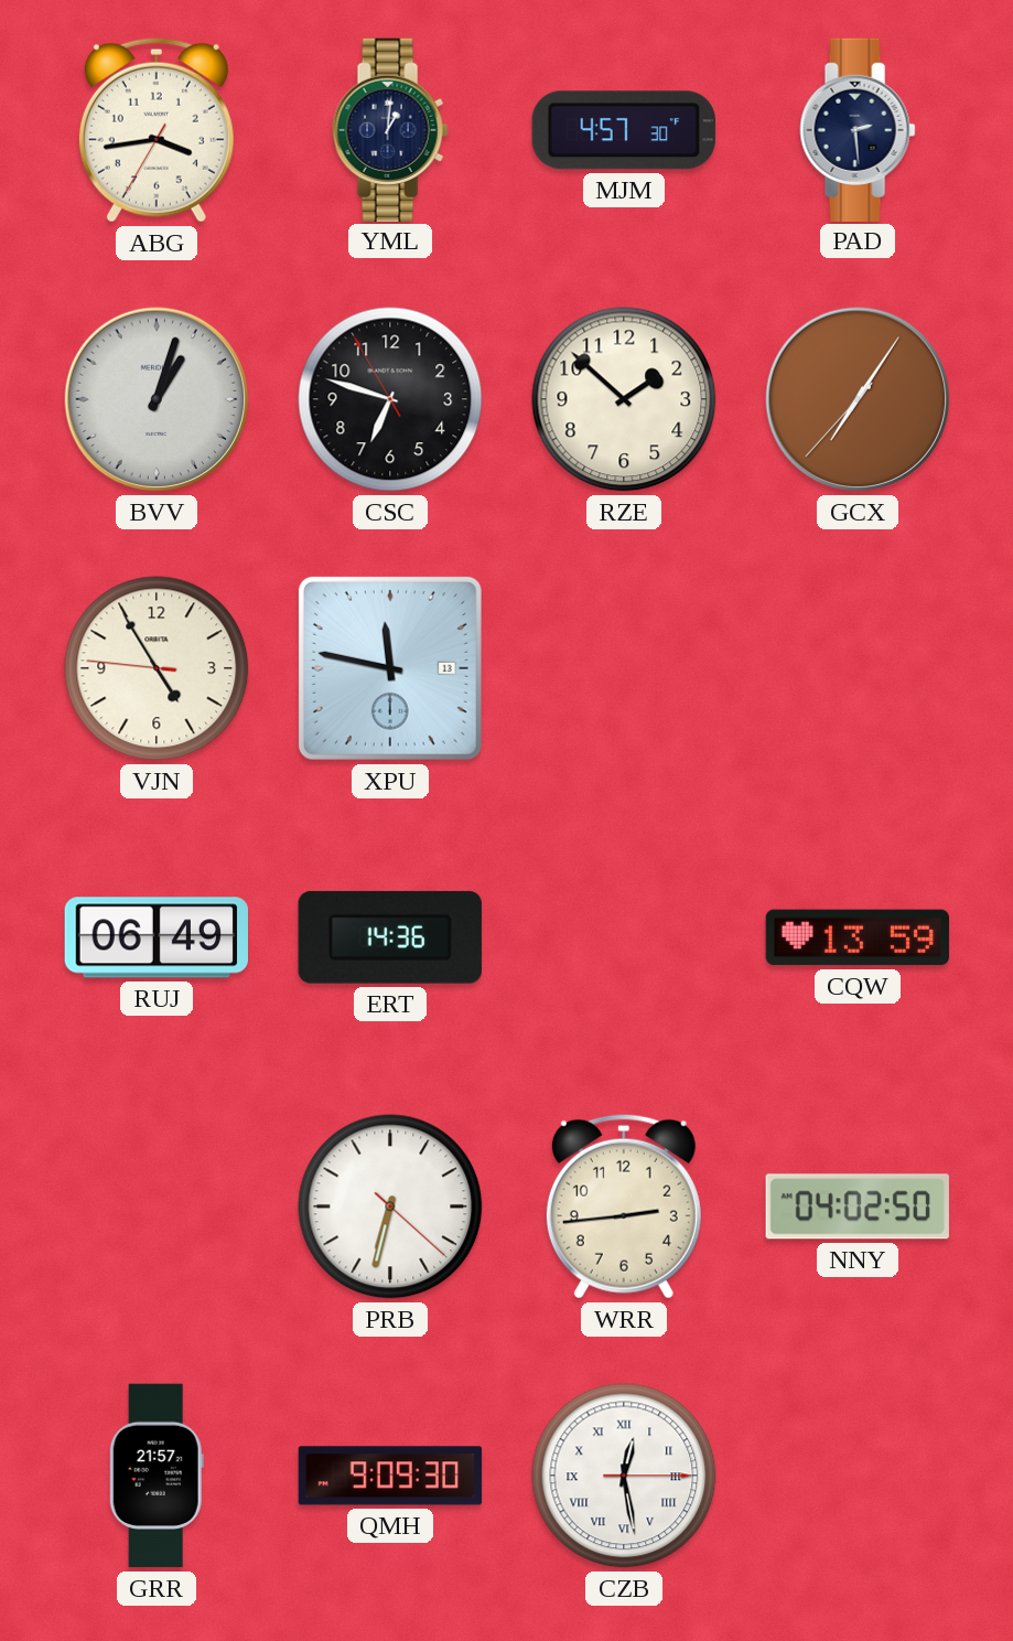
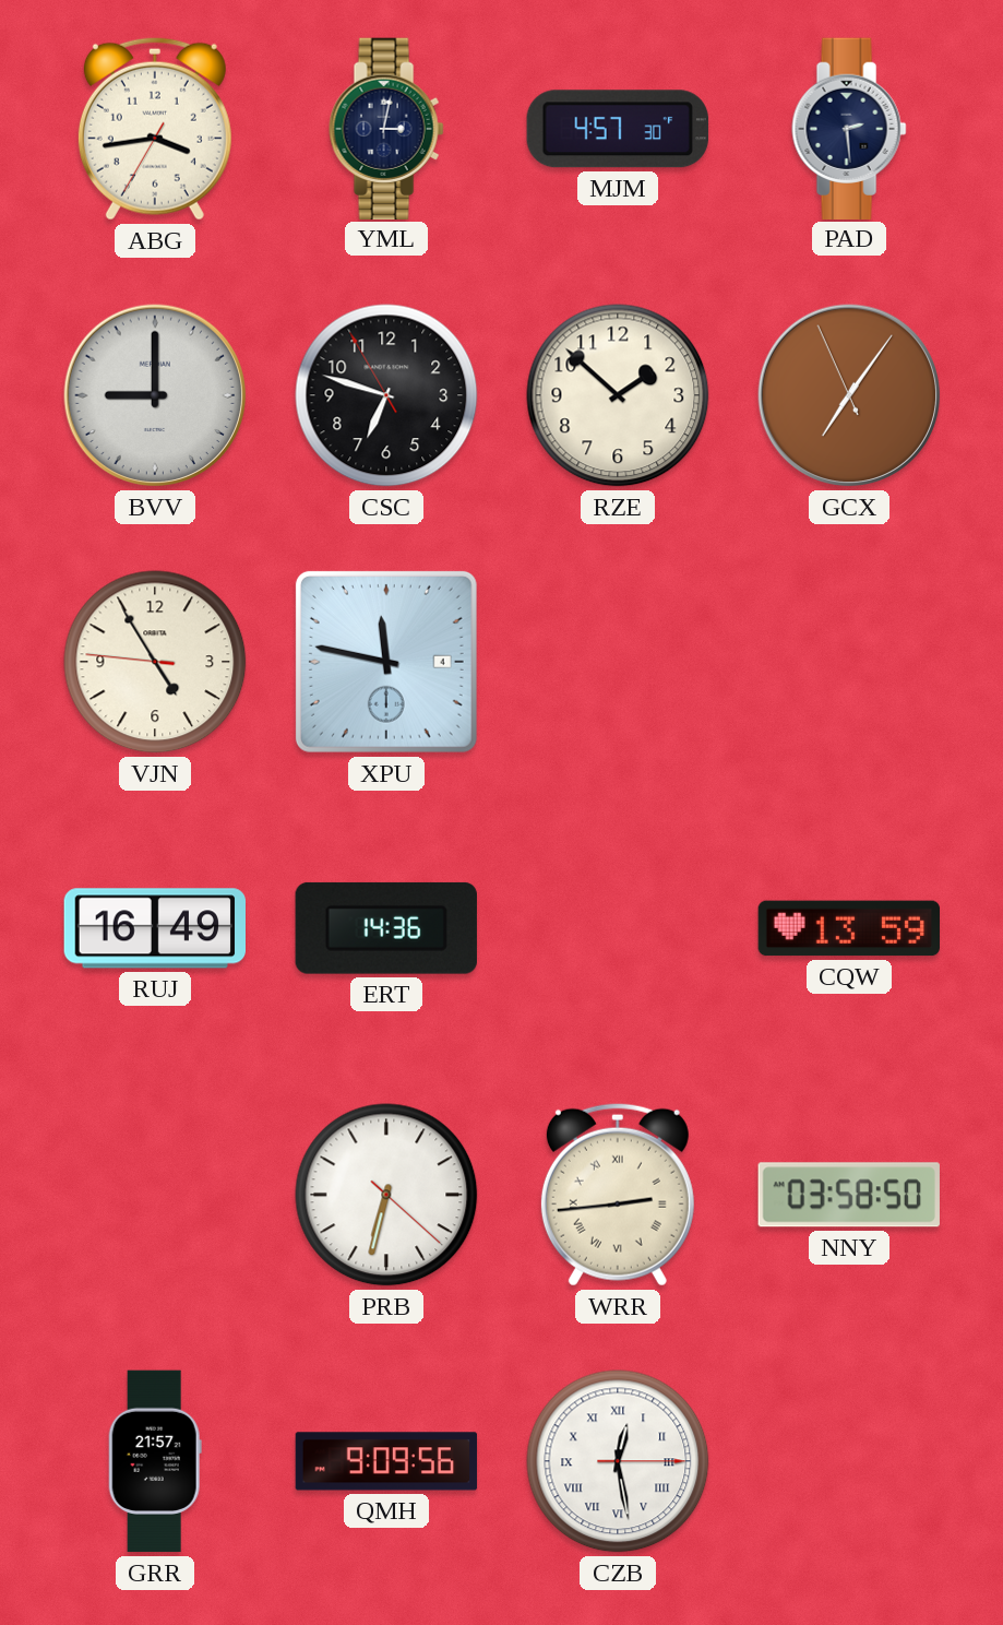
YML: 1:01 -> 3:02 (386, 128)
BVV: 1:03 -> 9:00 (155, 395)
GCX: 7:05:37 -> 7:05:56 (849, 395)
XPU date: 13 -> 4 (386, 662)
RUJ: 06:49 -> 16:49 (154, 928)
WRR numerals: Arabic -> Roman (618, 1195)
NNY: 04:02 -> 03:58 (849, 1195)
QMH: 9:09:30 -> 9:09:56 (386, 1461)
